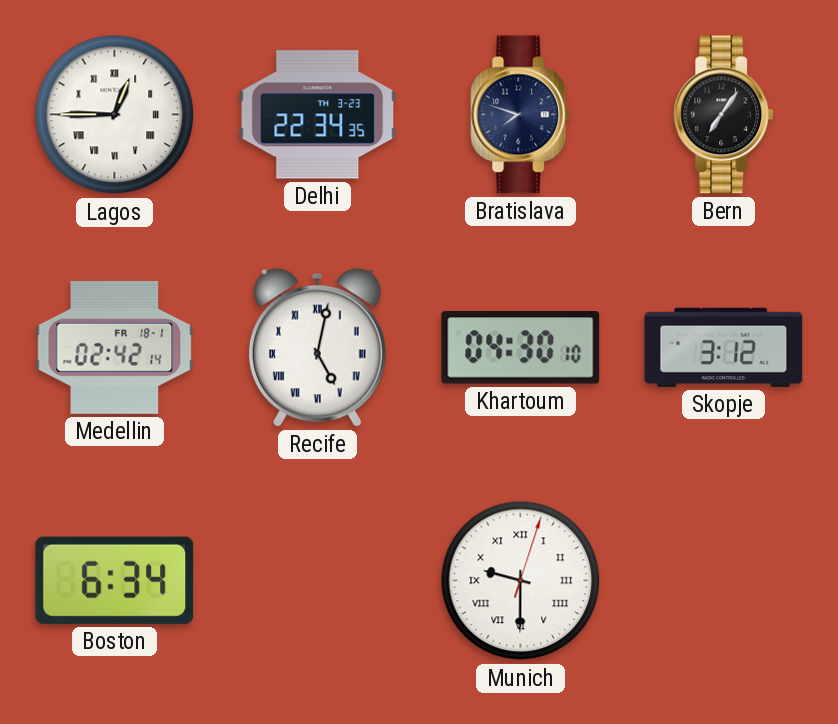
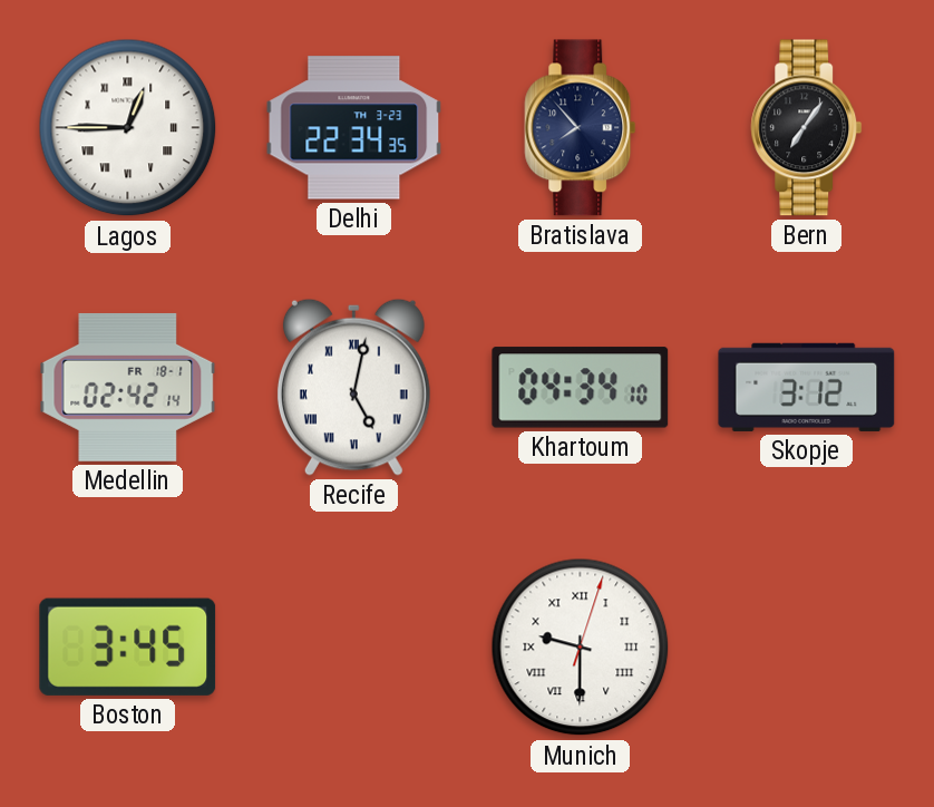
Bratislava: 7:48 -> 7:53 (581, 128)
Khartoum: 04:30 -> 04:34 (581, 388)
Boston: 6:34 -> 3:45 (128, 646)
